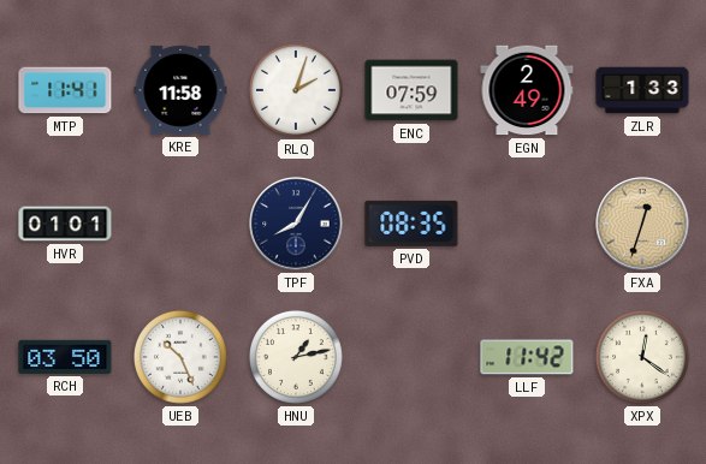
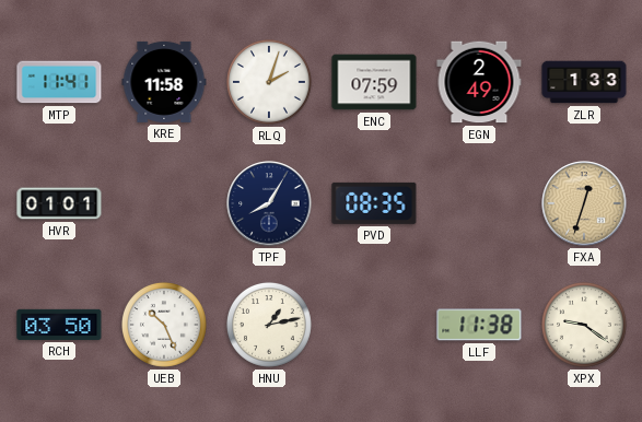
LLF: 11:42 -> 11:38 (479, 325)
XPX: 12:21 -> 9:21 (584, 325)
